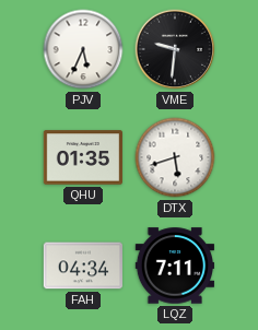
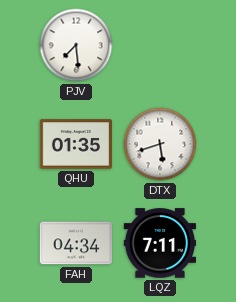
PJV: 5:34 -> 7:29 (76, 45)
VME: 9:31 -> none (175, 49)
